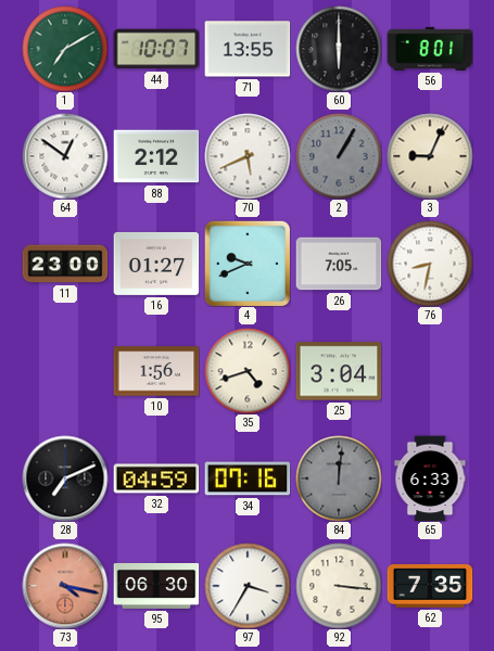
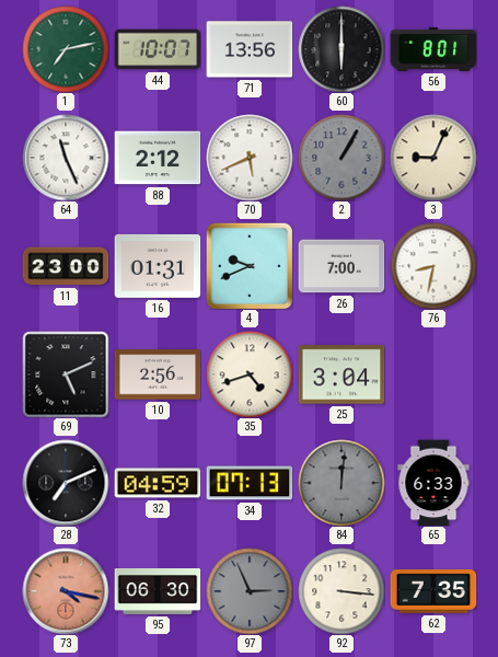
1: 7:10 -> 7:13 (66, 49)
71: 13:55 -> 13:56 (250, 49)
64: 12:51 -> 11:26 (66, 158)
16: 01:27 -> 01:31 (158, 266)
26: 7:05 -> 7:00 (341, 266)
69: none -> 5:11 (66, 374)
10: 1:56 -> 2:56 (158, 374)
34: 07:16 -> 07:13 (250, 483)
97: 3:35 -> 2:56 (250, 591)
97 dial: white -> grey (250, 591)
